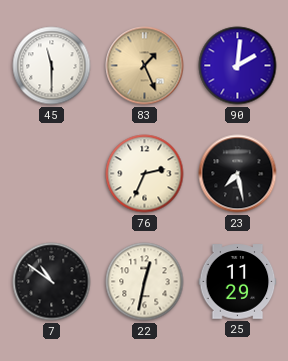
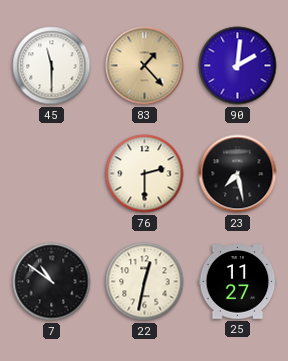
83: 1:26 -> 1:23 (145, 66)
76: 2:34 -> 2:30 (145, 174)
25: 11:29 -> 11:27 (238, 282)
